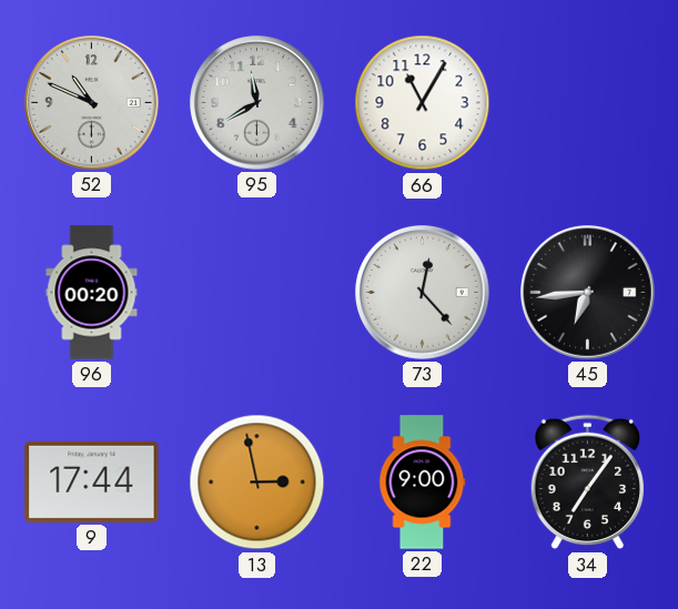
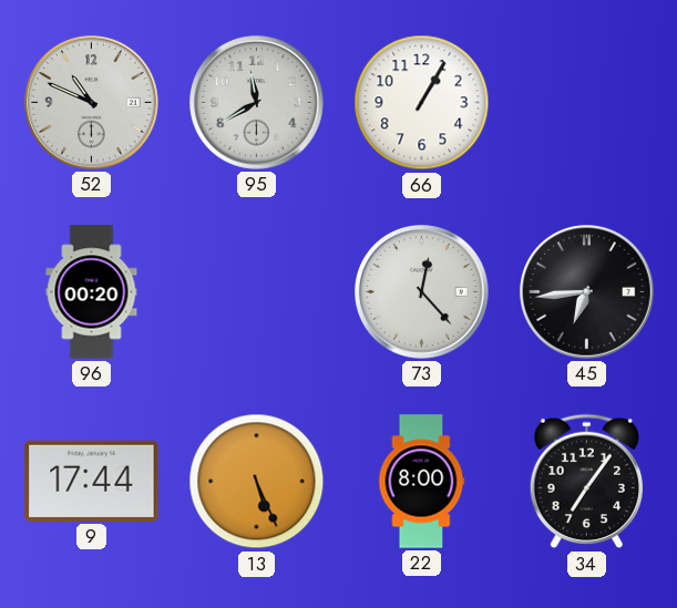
66: 11:05 -> 1:05 (422, 103)
13: 2:58 -> 5:26 (257, 482)
22: 9:00 -> 8:00 (422, 482)
